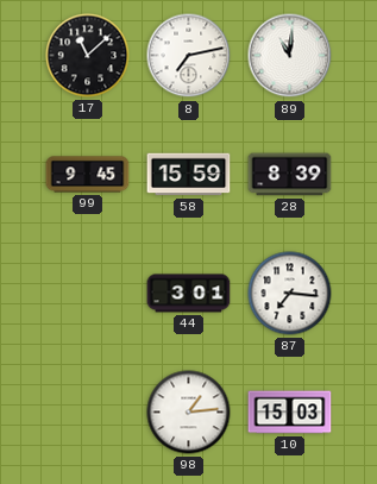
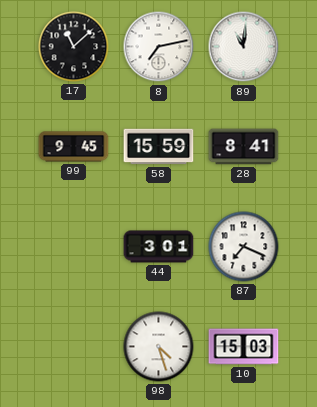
28: 8:39 -> 8:41 (244, 147)
87: 7:16 -> 7:19 (244, 247)
98: 1:14 -> 4:27 (159, 347)
